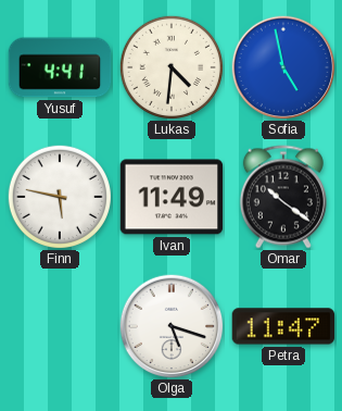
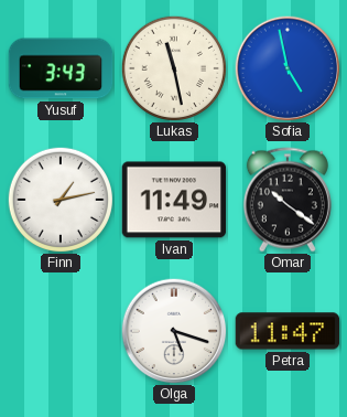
Yusuf: 4:41 -> 3:43 (61, 68)
Lukas: 4:31 -> 11:28 (173, 67)
Finn: 5:47 -> 1:13 (59, 199)
